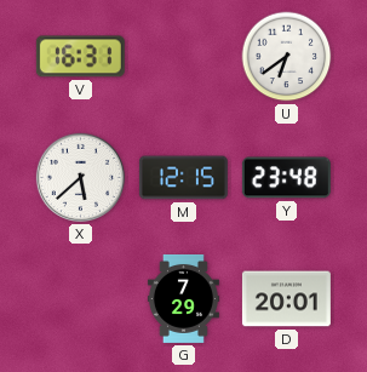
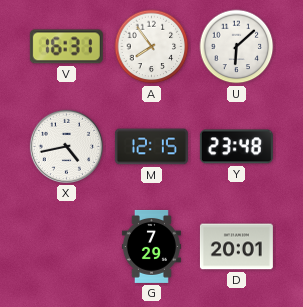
A: none -> 7:54 (152, 47)
U: 6:39 -> 6:08 (237, 47)
X: 5:38 -> 4:43 (66, 146)
